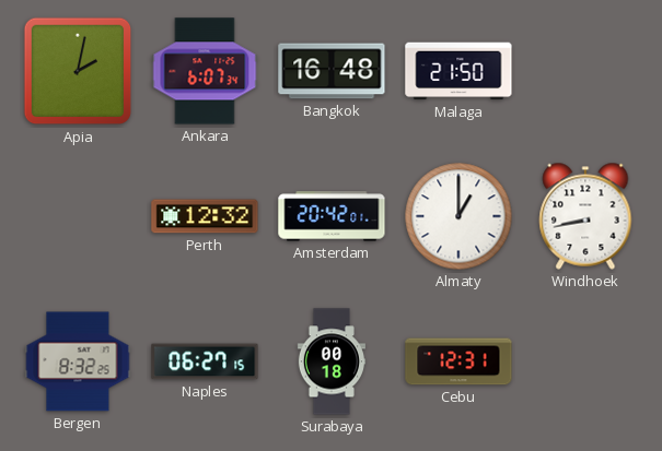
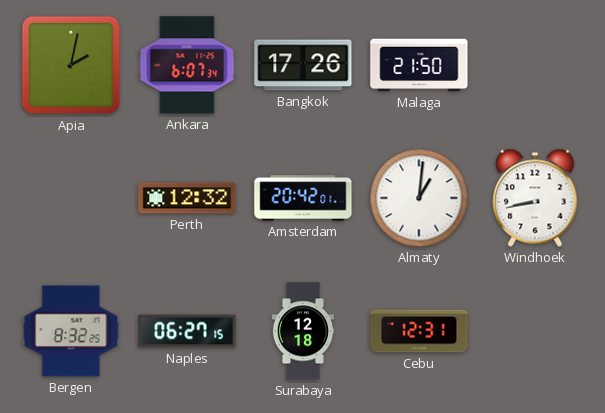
Bangkok: 16:48 -> 17:26 (303, 65)
Almaty: 1:00 -> 1:01 (419, 198)
Surabaya: 00:18 -> 12:18 (302, 331)
